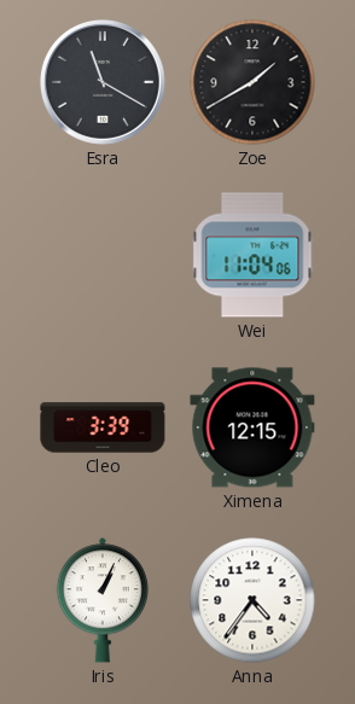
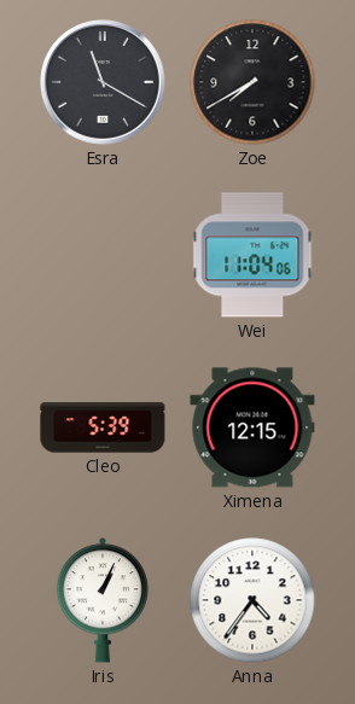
Zoe: 1:40 -> 7:40 (252, 82)
Cleo: 3:39 -> 5:39 (103, 427)
